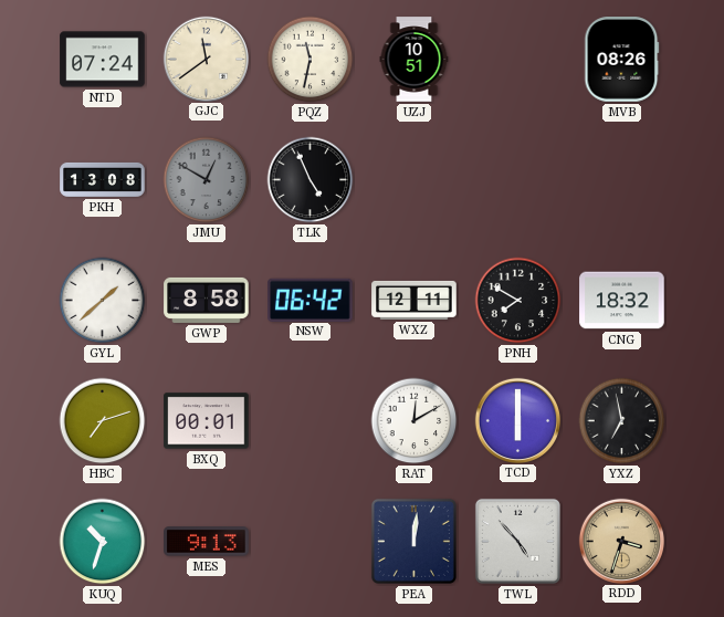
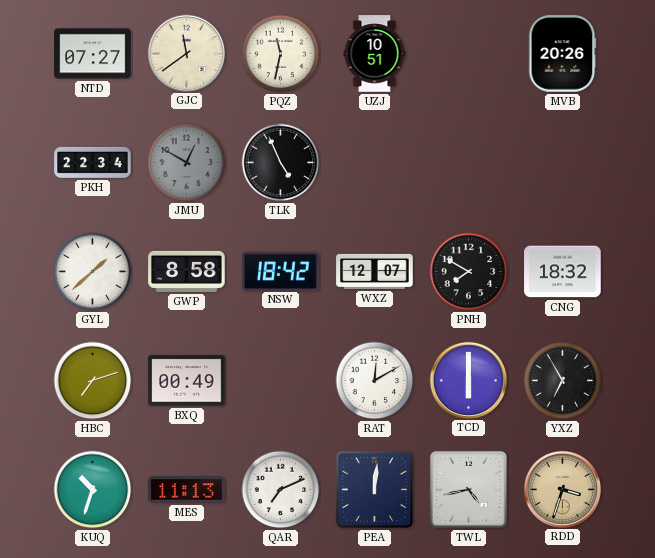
NTD: 07:24 -> 07:27 (93, 54)
MVB: 08:26 -> 20:26 (563, 54)
PKH: 13:08 -> 22:34 (93, 162)
NSW: 06:42 -> 18:42 (281, 271)
WXZ: 12:11 -> 12:07 (375, 271)
BXQ: 00:01 -> 00:49 (187, 381)
YXZ: 6:58 -> 6:55 (563, 381)
MES: 9:13 -> 11:13 (187, 490)
QAR: none -> 7:11 (281, 490)
TWL: 4:53 -> 4:43 (468, 489)
